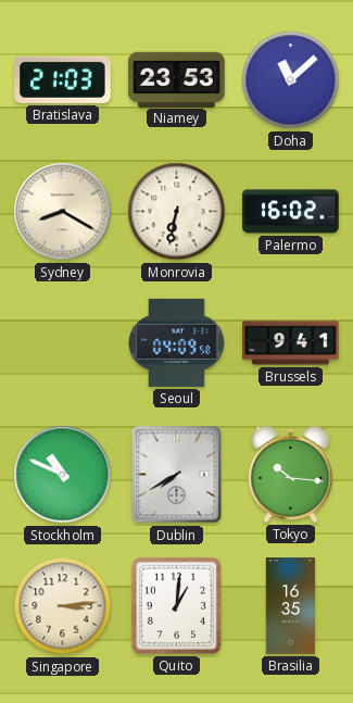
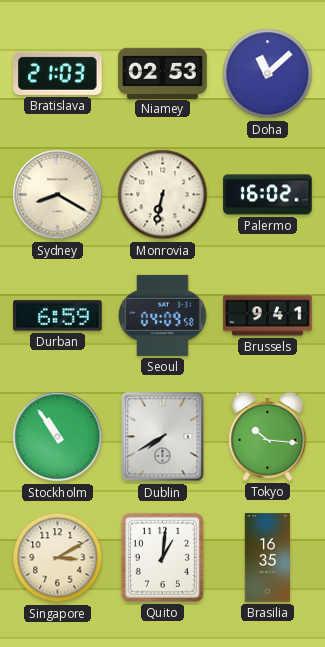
Niamey: 23:53 -> 02:53 (163, 73)
Durban: none -> 6:59 (58, 316)
Stockholm: 10:49 -> 10:54 (58, 437)
Singapore: 3:14 -> 3:10 (58, 558)
